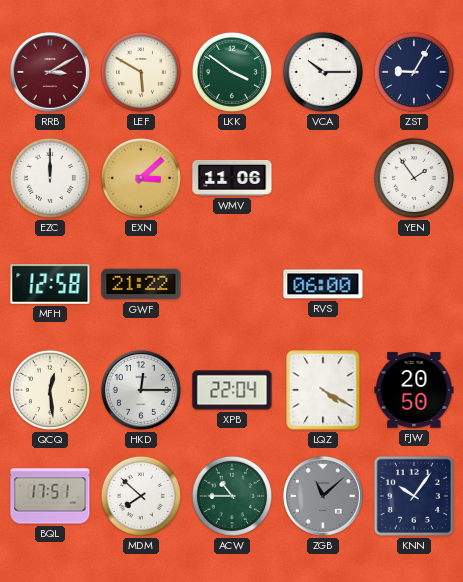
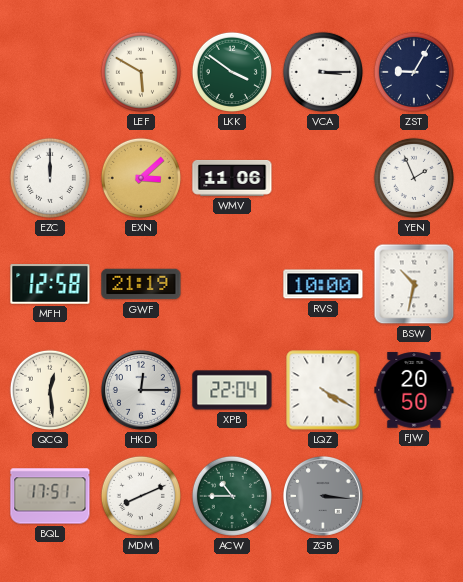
RRB: 3:10 -> none (50, 72)
VCA: 10:15 -> 3:15 (323, 72)
YEN: 1:54 -> 1:56 (414, 178)
GWF: 21:22 -> 21:19 (141, 284)
RVS: 06:00 -> 10:00 (323, 284)
BSW: none -> 10:32 (414, 284)
MDM: 7:52 -> 8:11 (141, 496)
ZGB: 11:08 -> 3:16 (323, 496)
KNN: 10:06 -> none (414, 496)
